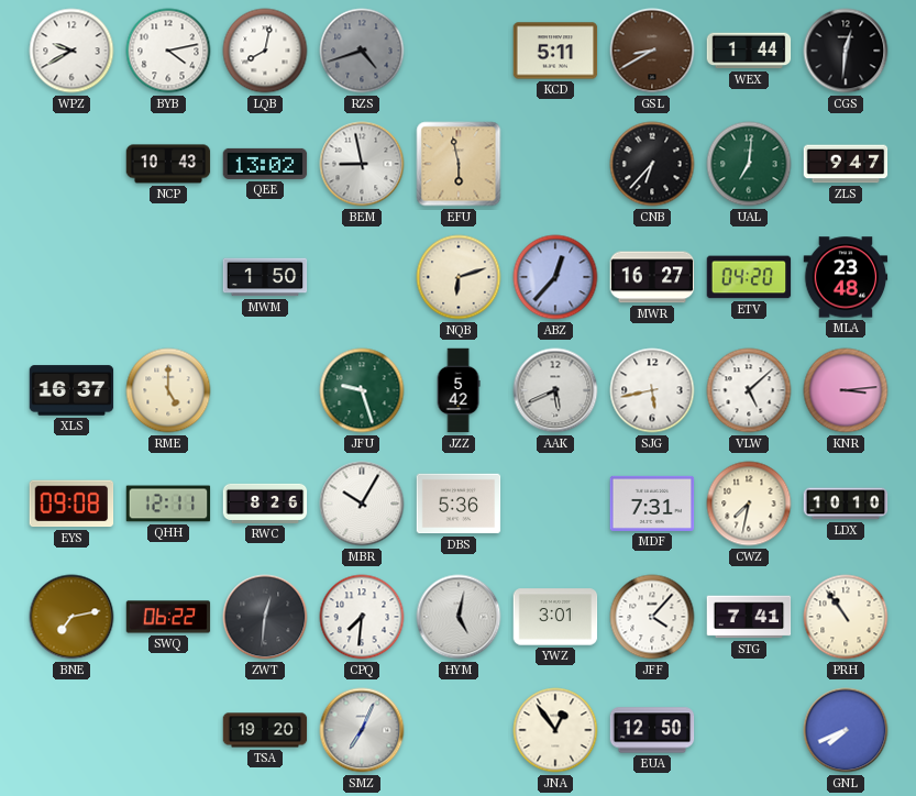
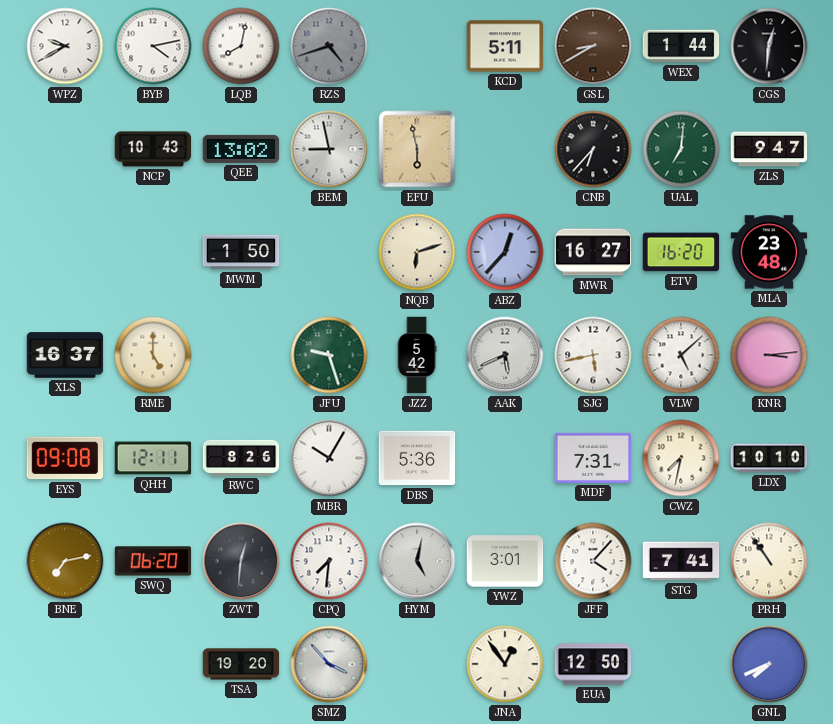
ETV: 04:20 -> 16:20 (681, 252)
SWQ: 06:22 -> 06:20 (153, 561)
SMZ: 7:04 -> 3:53 (329, 664)
